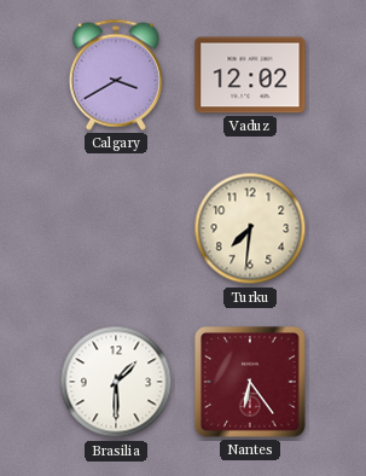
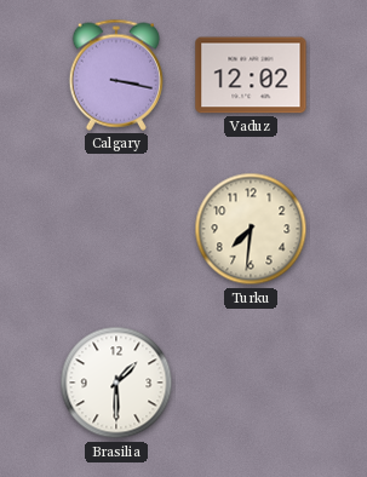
Calgary: 3:40 -> 3:17 (115, 75)
Nantes: 6:24 -> none (251, 383)
